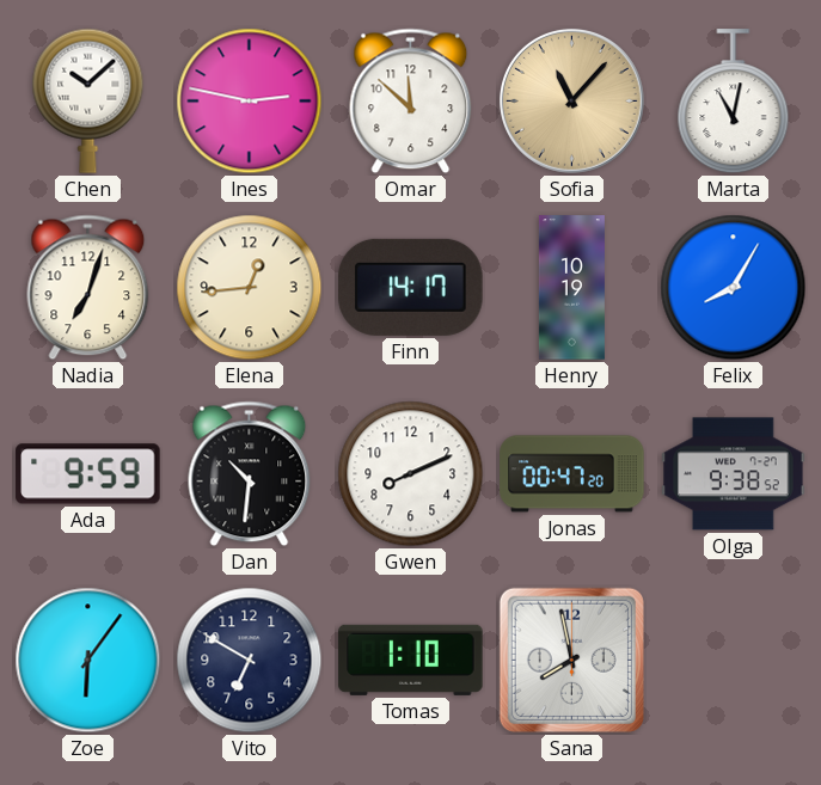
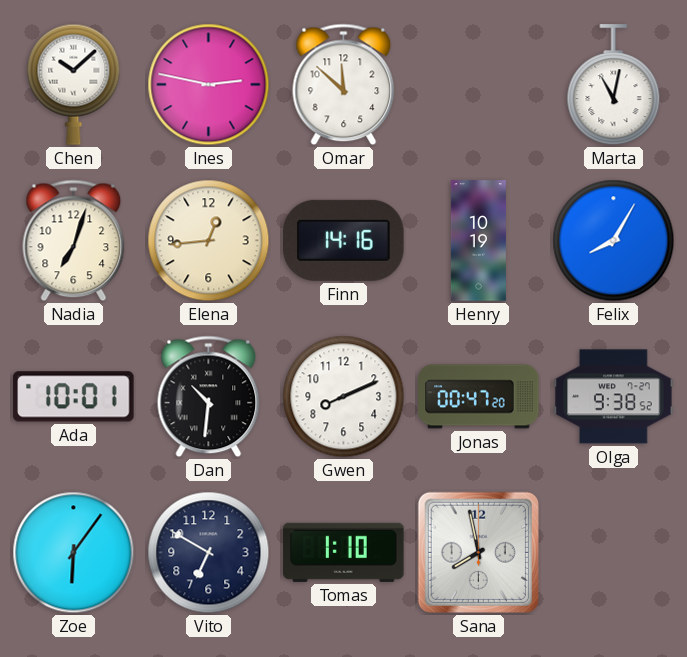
Sofia: 11:07 -> none (571, 100)
Finn: 14:17 -> 14:16 (344, 240)
Ada: 9:59 -> 10:01 (74, 397)
